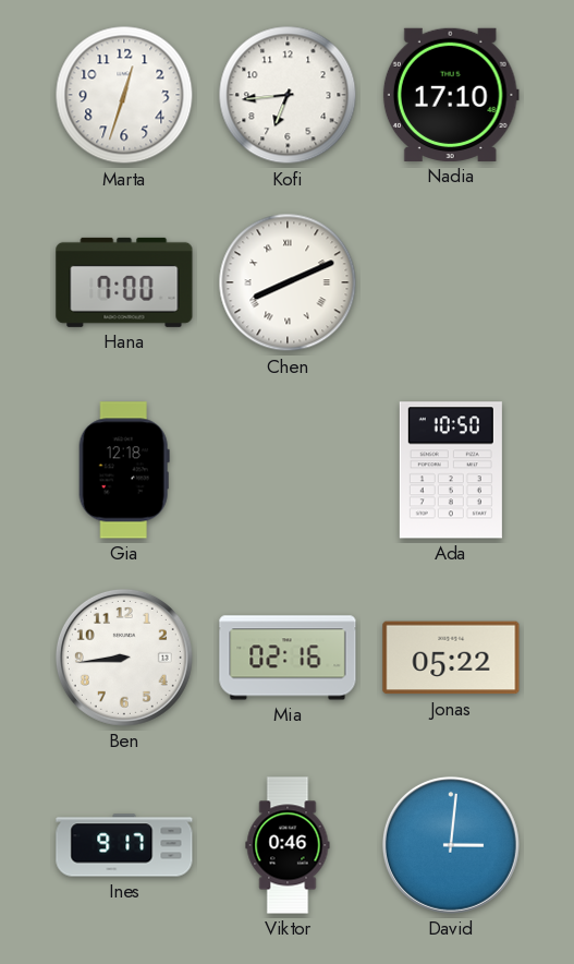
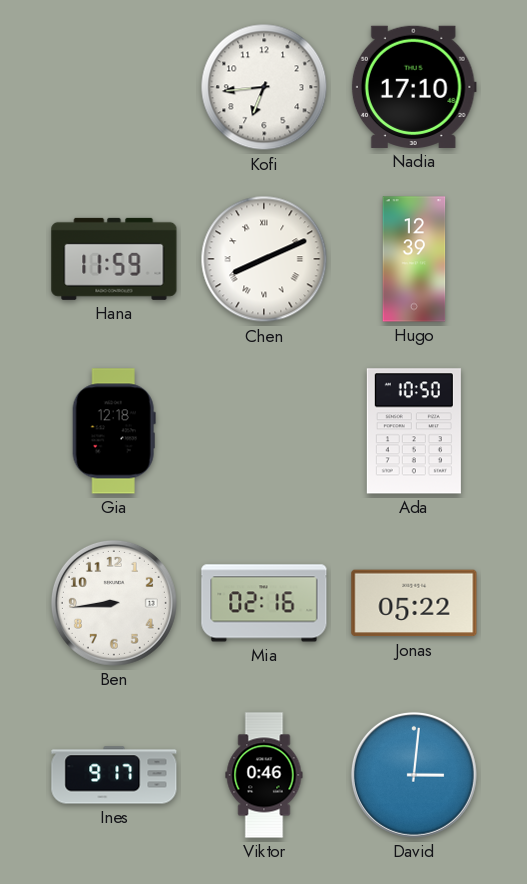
Marta: 12:33 -> none (124, 95)
Hana: 7:00 -> 11:59 (114, 259)
Hugo: none -> 12:39 (414, 259)
